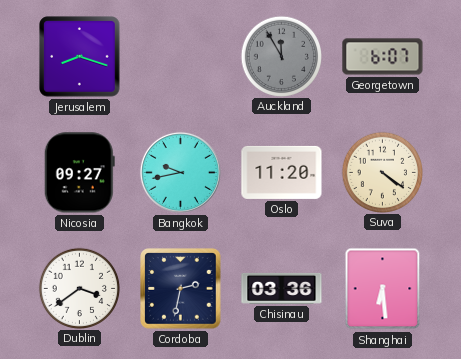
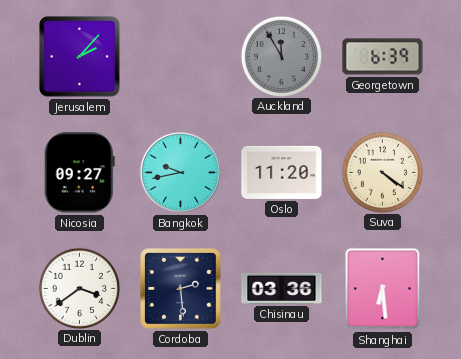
Jerusalem: 8:18 -> 2:07 (80, 57)
Georgetown: 6:07 -> 6:39 (383, 57)
Cordoba: 2:32 -> 2:29 (181, 289)
